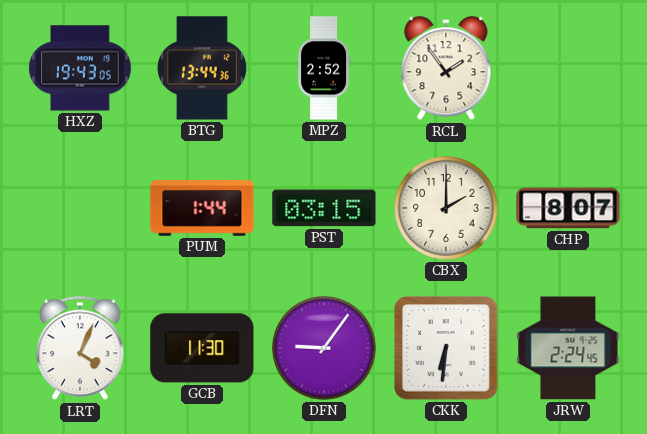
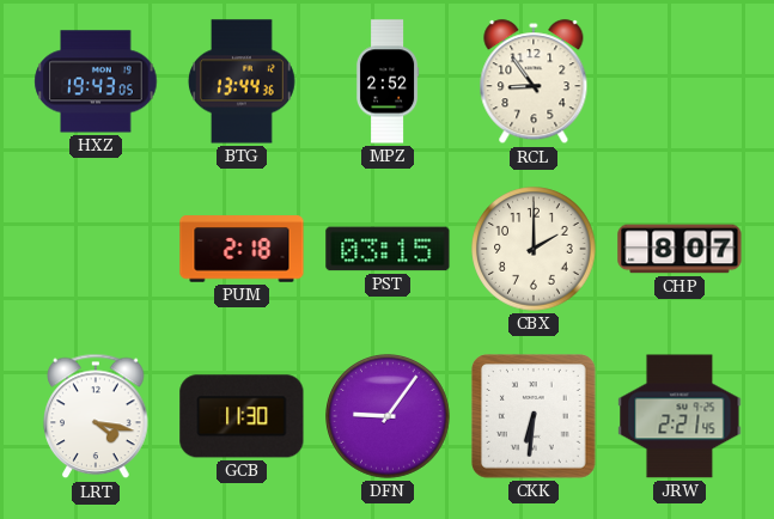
RCL: 1:54 -> 8:54 (534, 83)
PUM: 1:44 -> 2:18 (242, 249)
LRT: 4:04 -> 4:17 (96, 416)
JRW: 2:24 -> 2:21 (679, 416)
